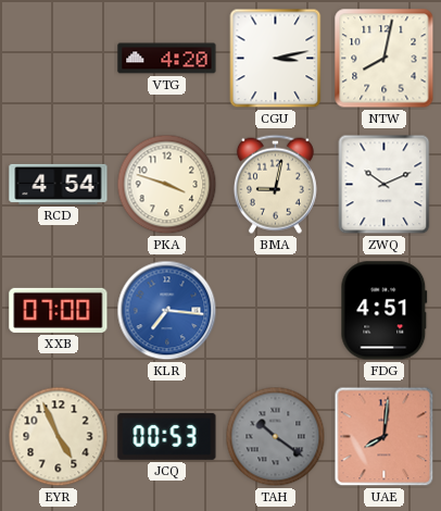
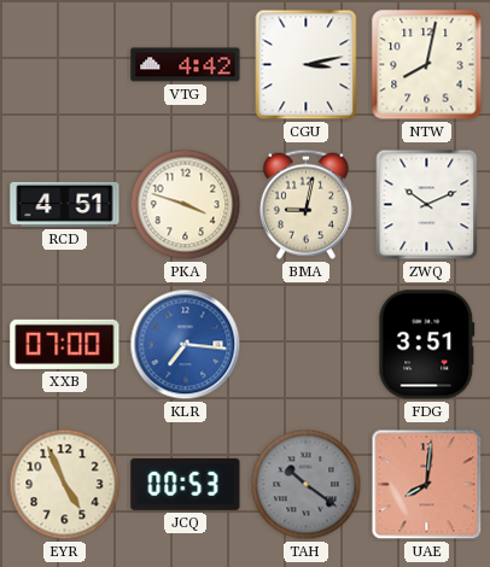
VTG: 4:20 -> 4:42 (186, 65)
RCD: 4:54 -> 4:51 (65, 204)
FDG: 4:51 -> 3:51 (427, 345)
